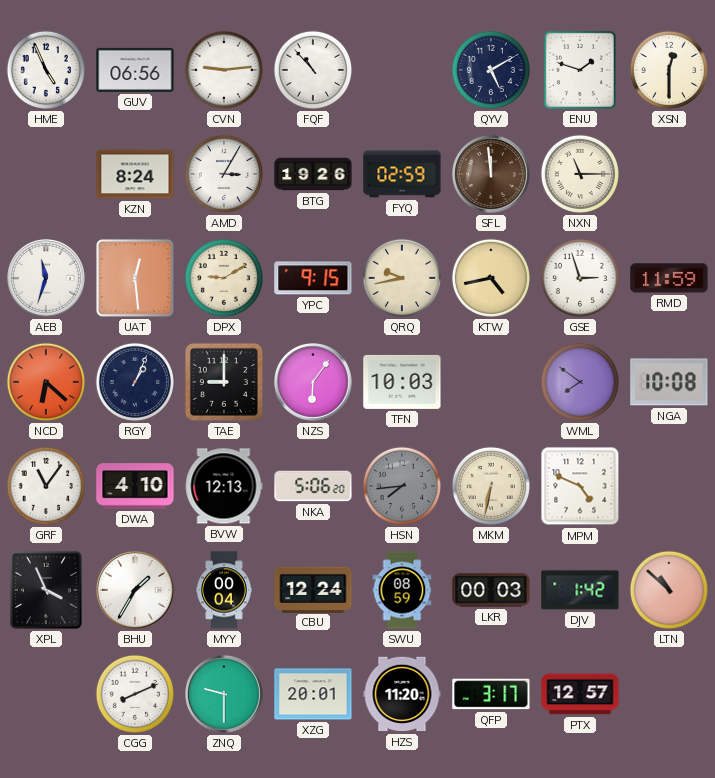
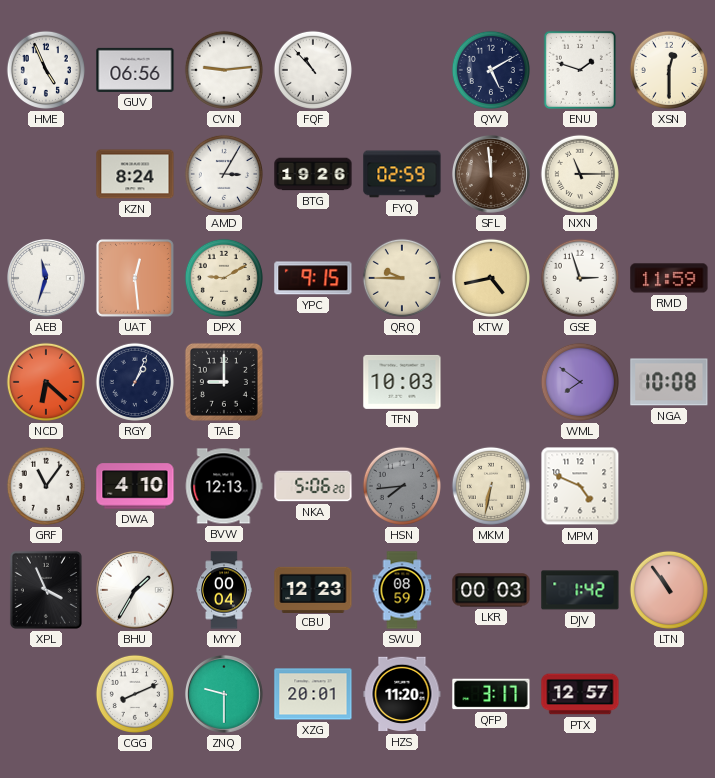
QRQ: 9:43 -> 9:45 (402, 278)
NZS: 6:06 -> none (314, 383)
CBU: 12:24 -> 12:23 (313, 589)
LTN: 10:52 -> 10:54 (669, 590)
